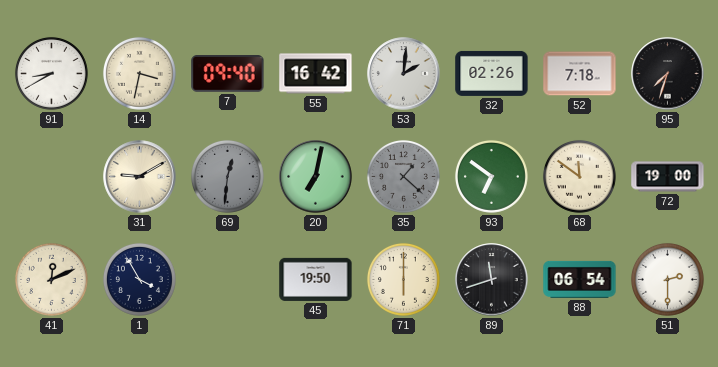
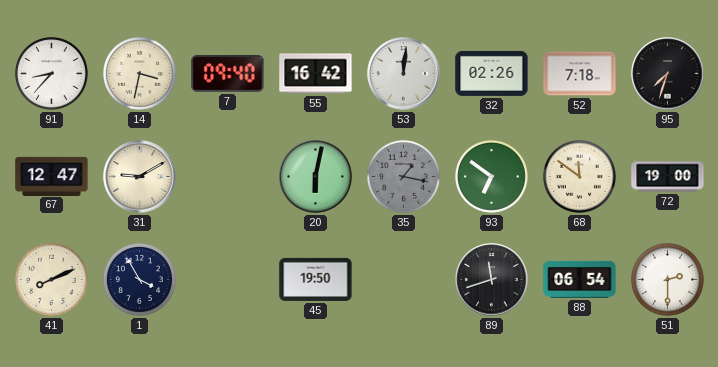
91: 8:40 -> 8:37 (51, 73)
53: 2:01 -> 12:01 (404, 74)
67: none -> 12:47 (52, 176)
69: 12:31 -> none (227, 176)
20: 7:02 -> 6:02 (316, 177)
35: 1:22 -> 1:17 (403, 176)
41: 12:11 -> 8:11 (51, 279)
71: 6:00 -> none (403, 279)
